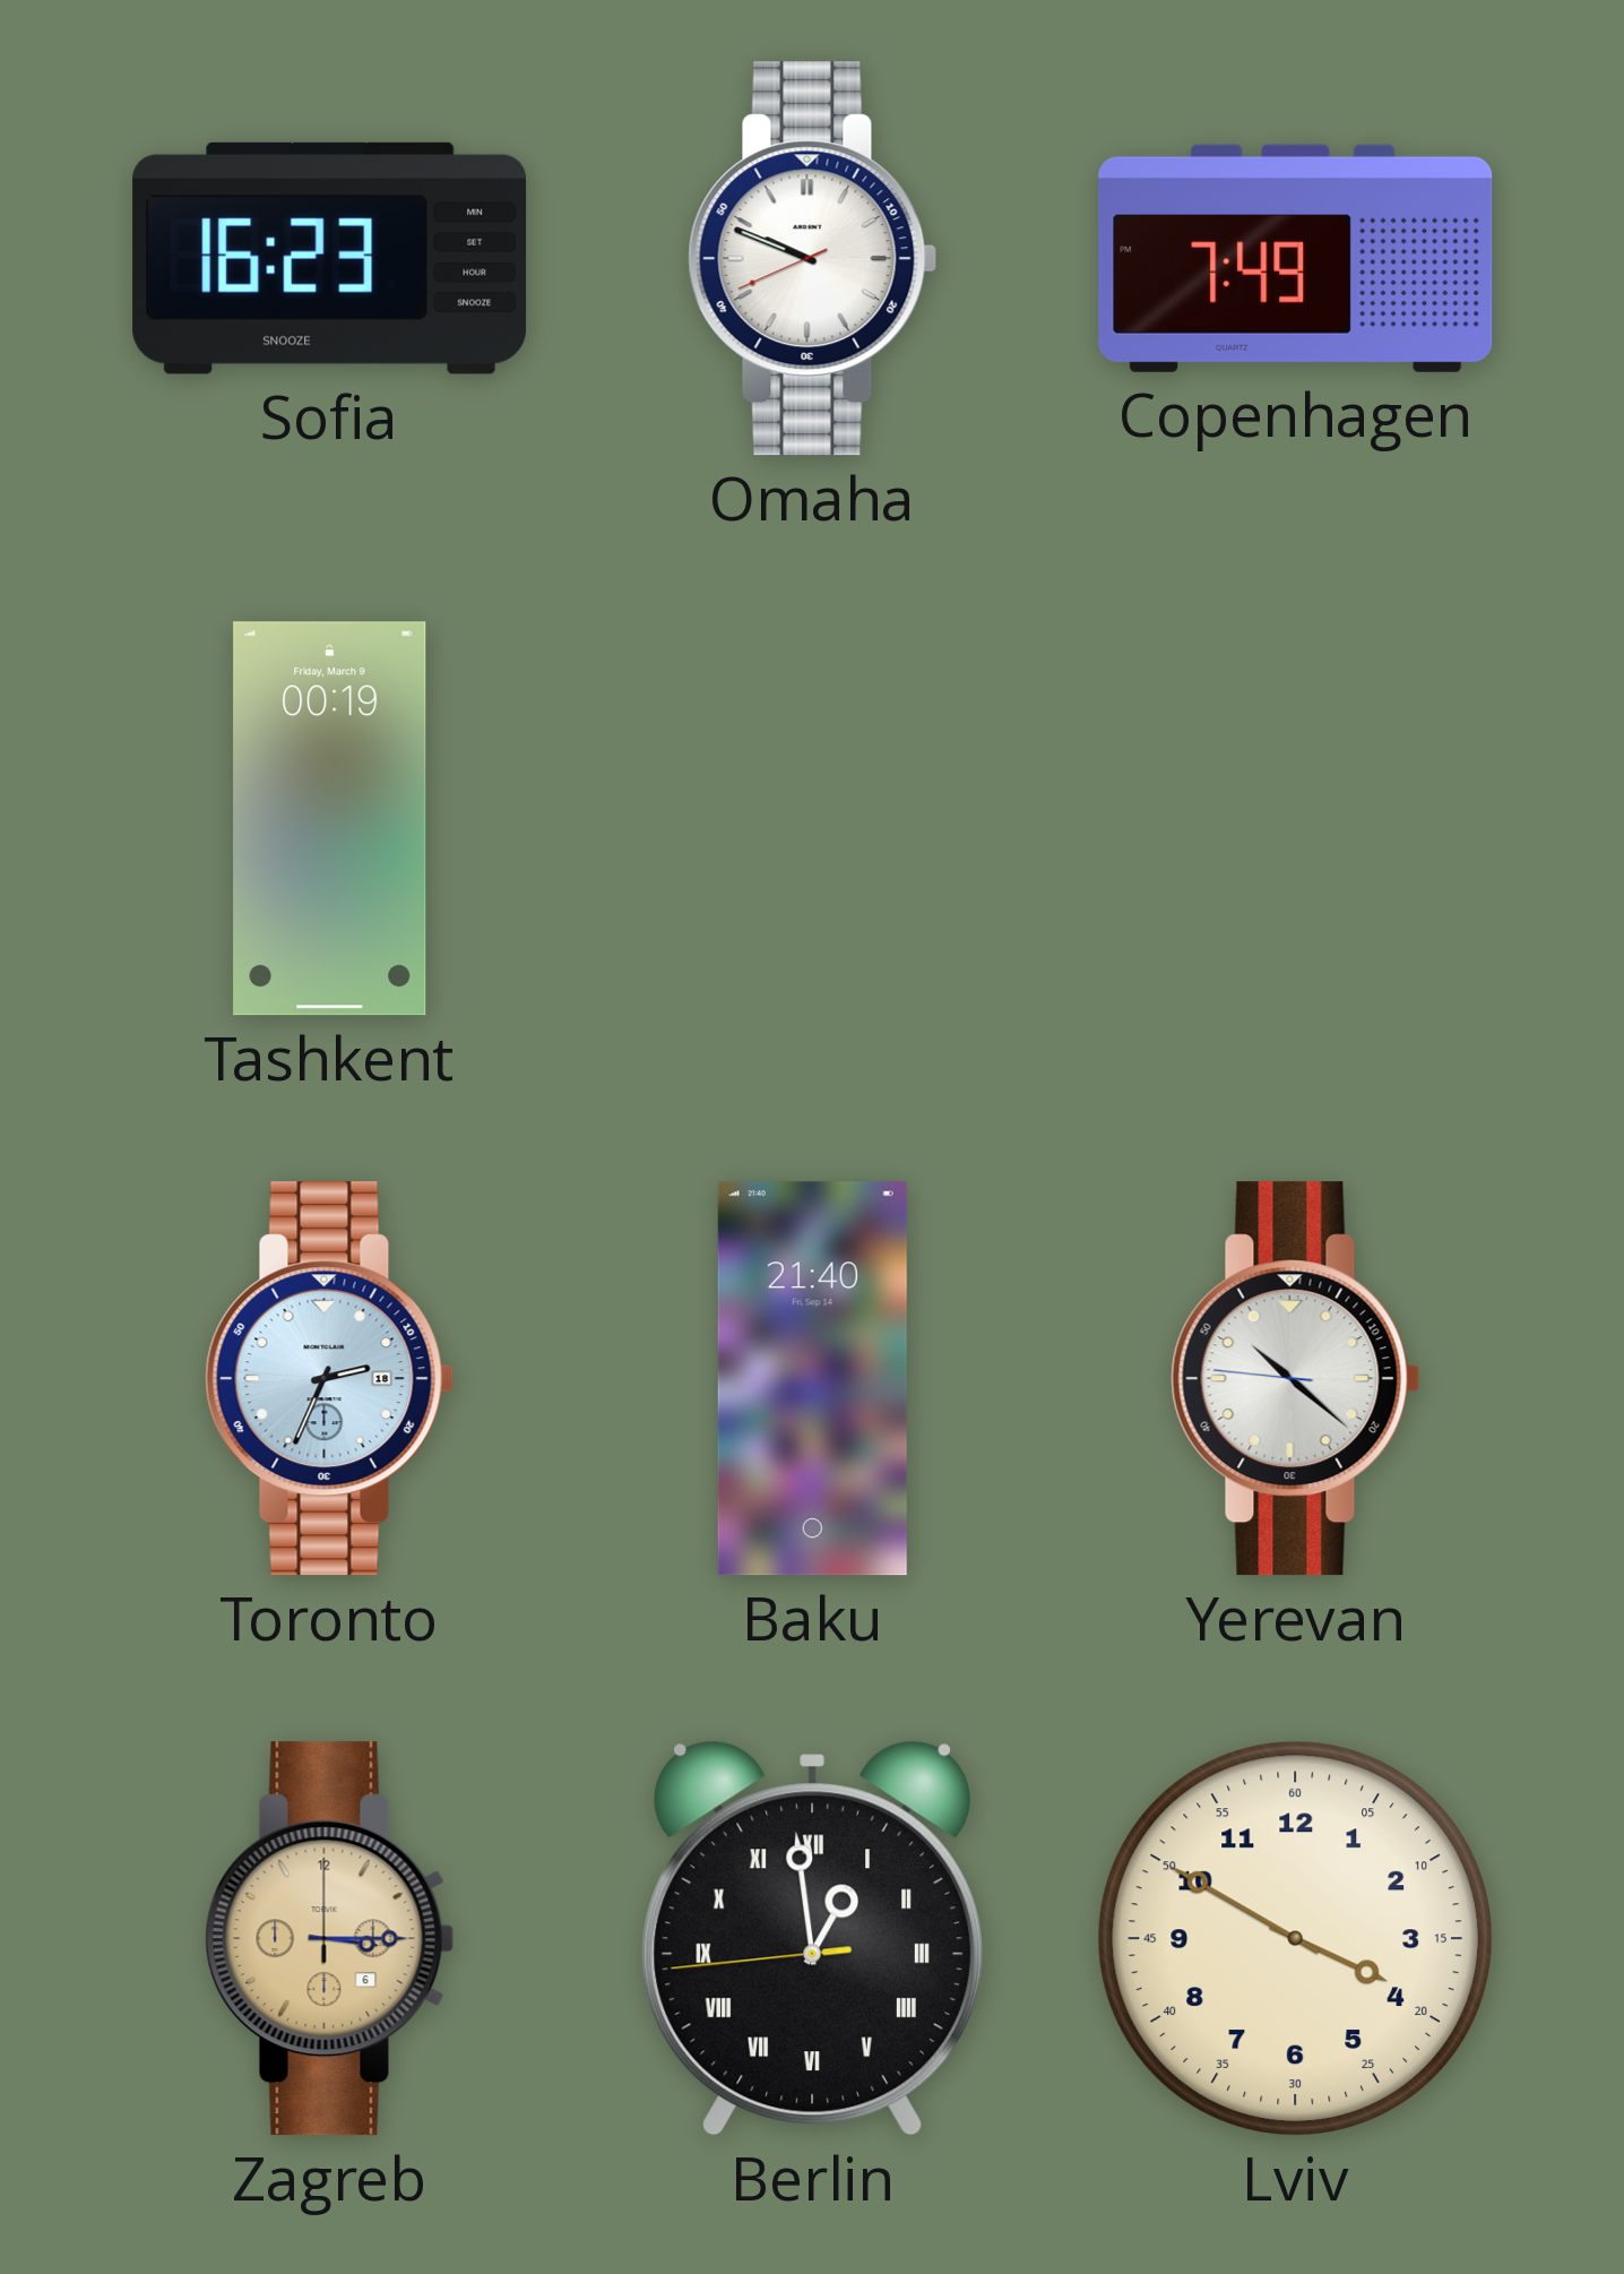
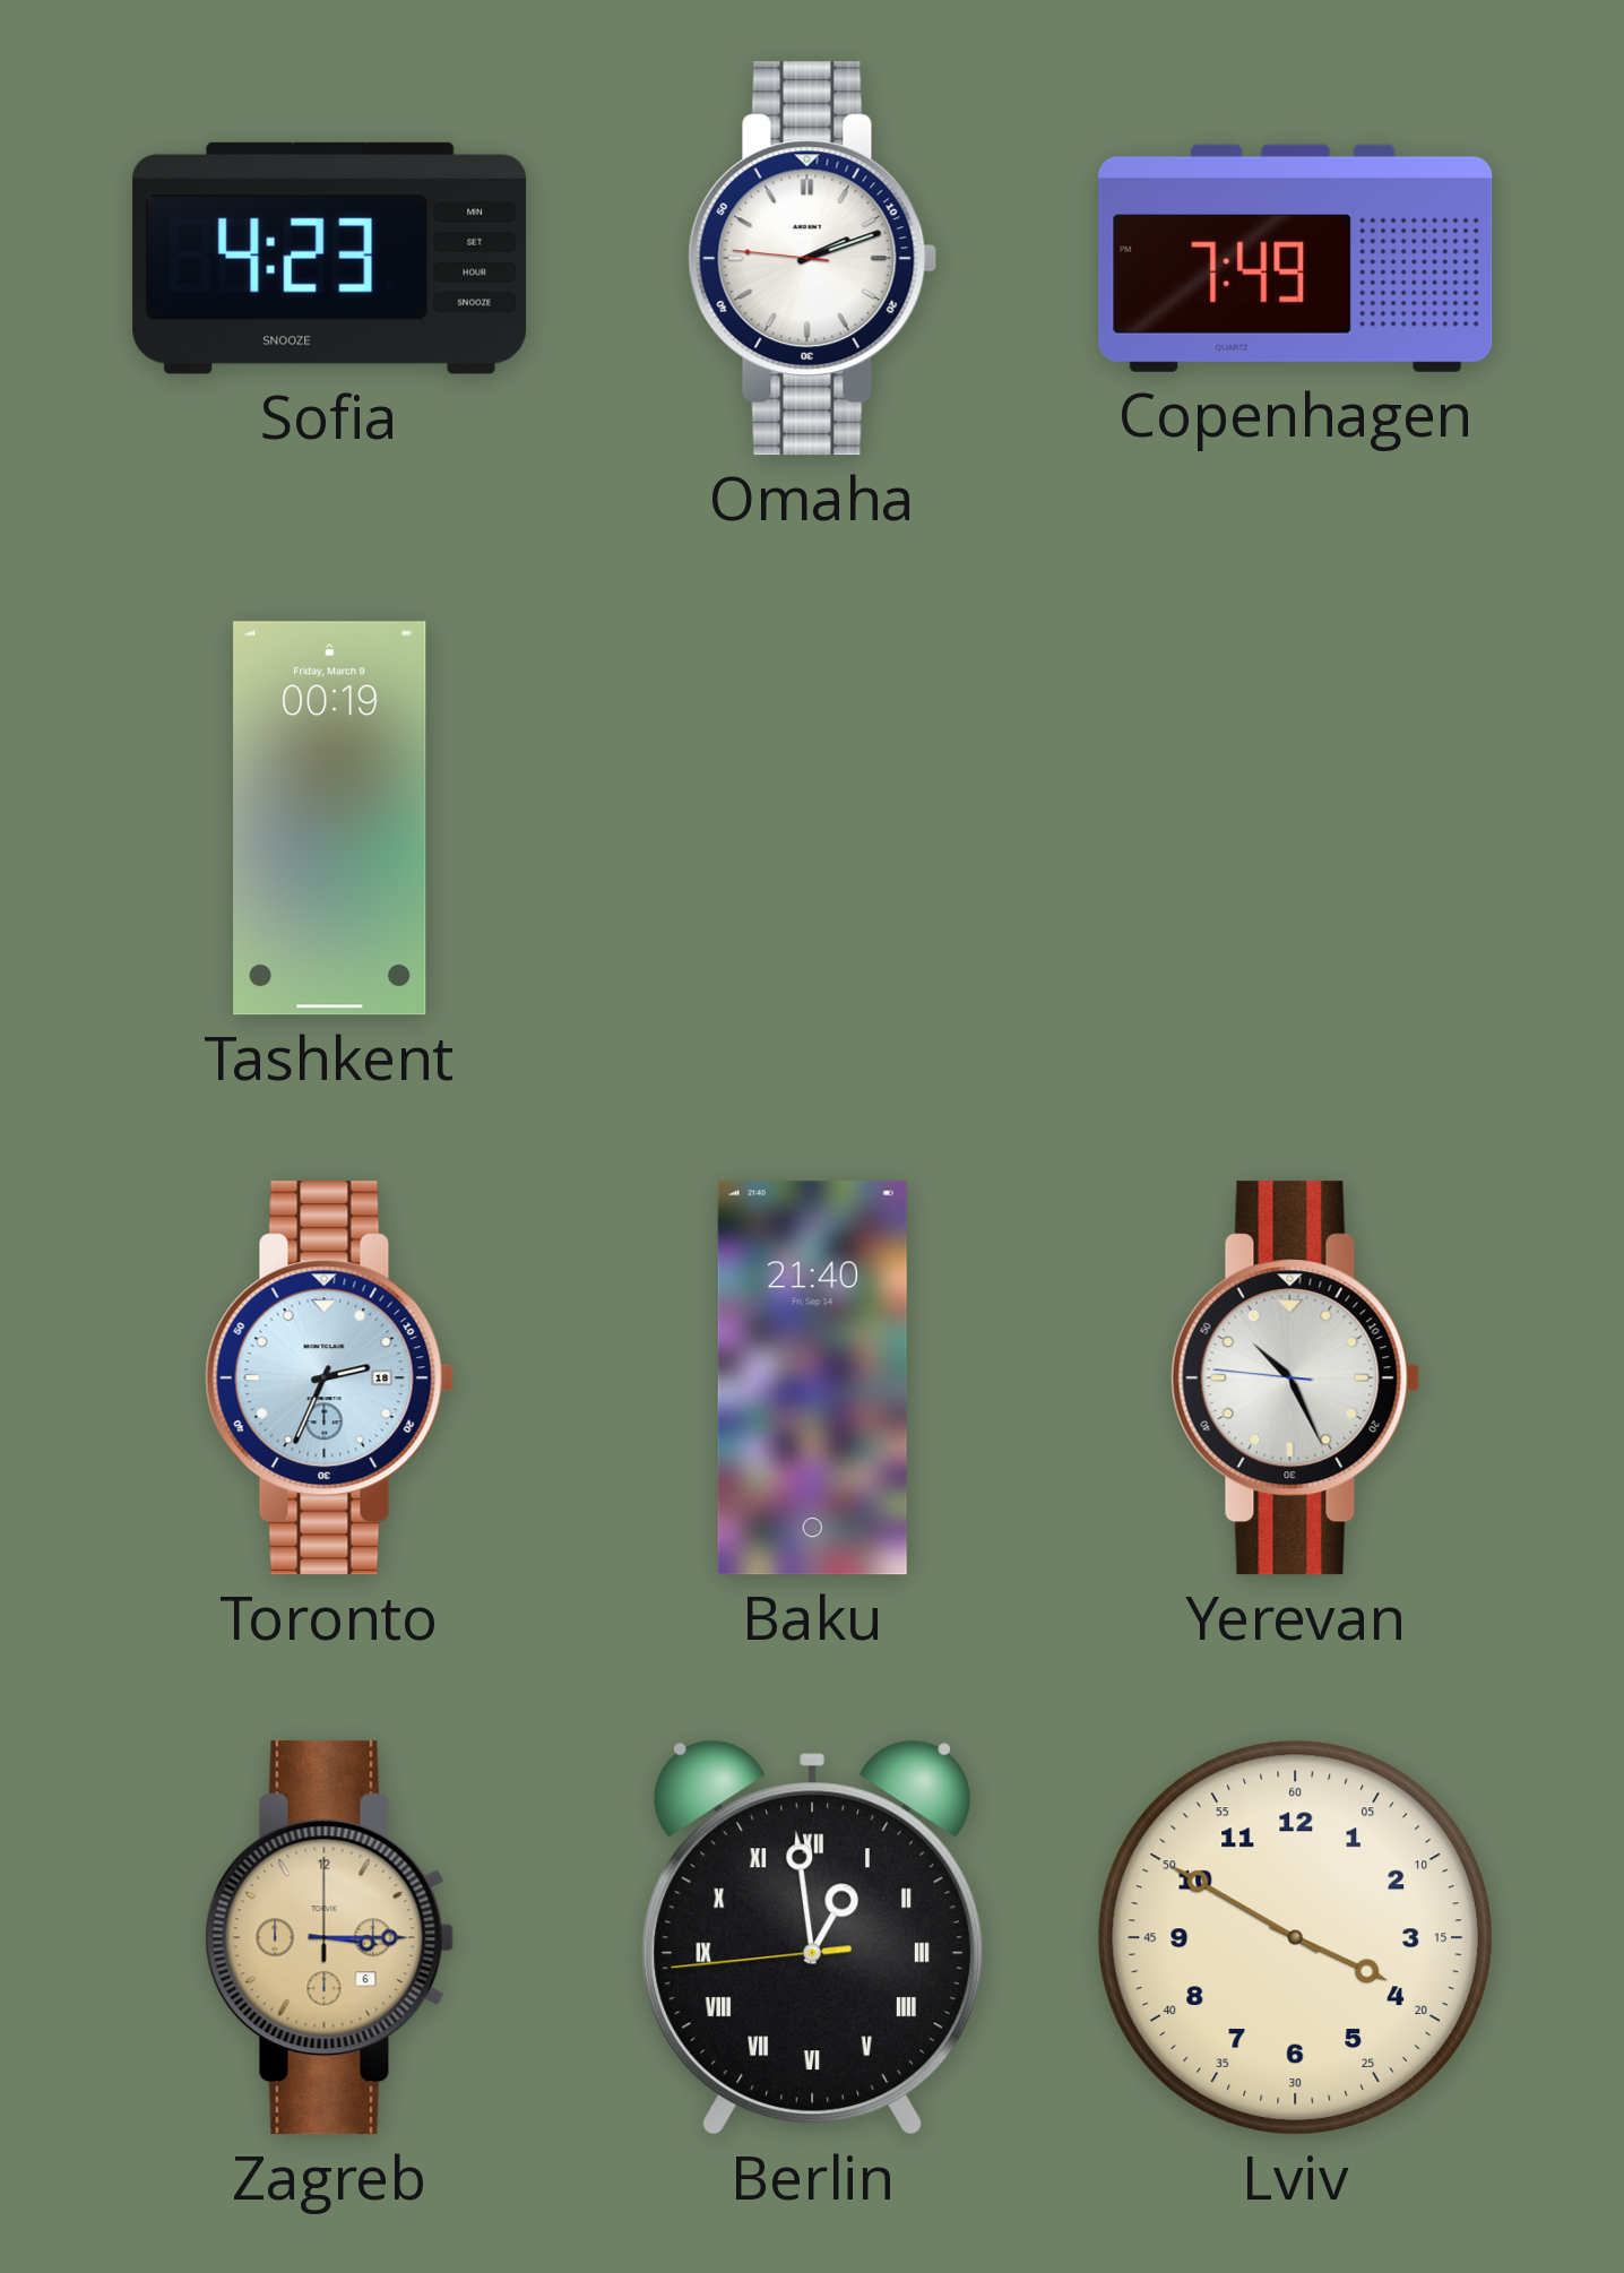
Sofia: 16:23 -> 4:23 (330, 258)
Omaha: 9:48 -> 2:11 (813, 259)
Yerevan: 10:21 -> 10:25 (1296, 1379)
